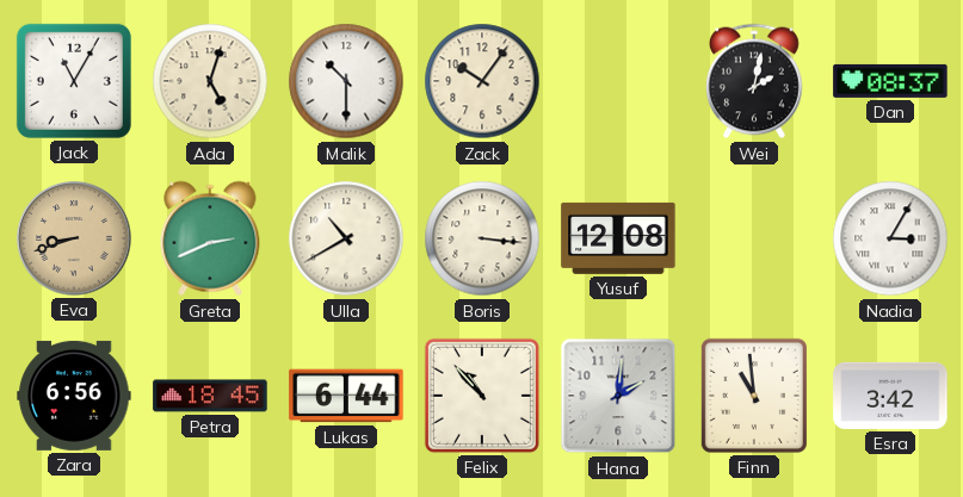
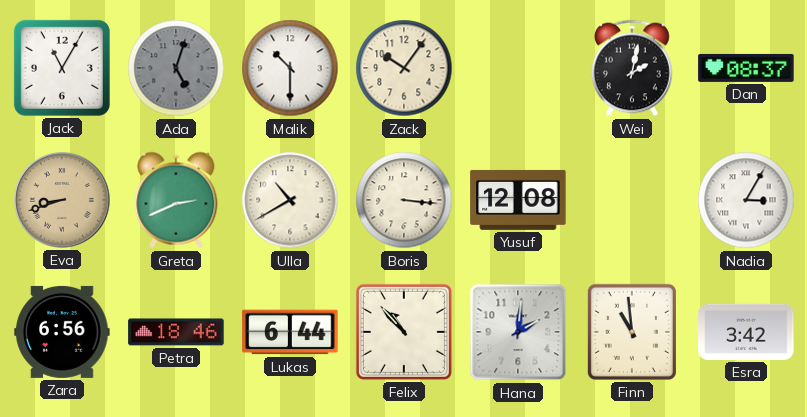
Ada dial: cream -> grey (176, 68)
Petra: 18:45 -> 18:46 (176, 332)
